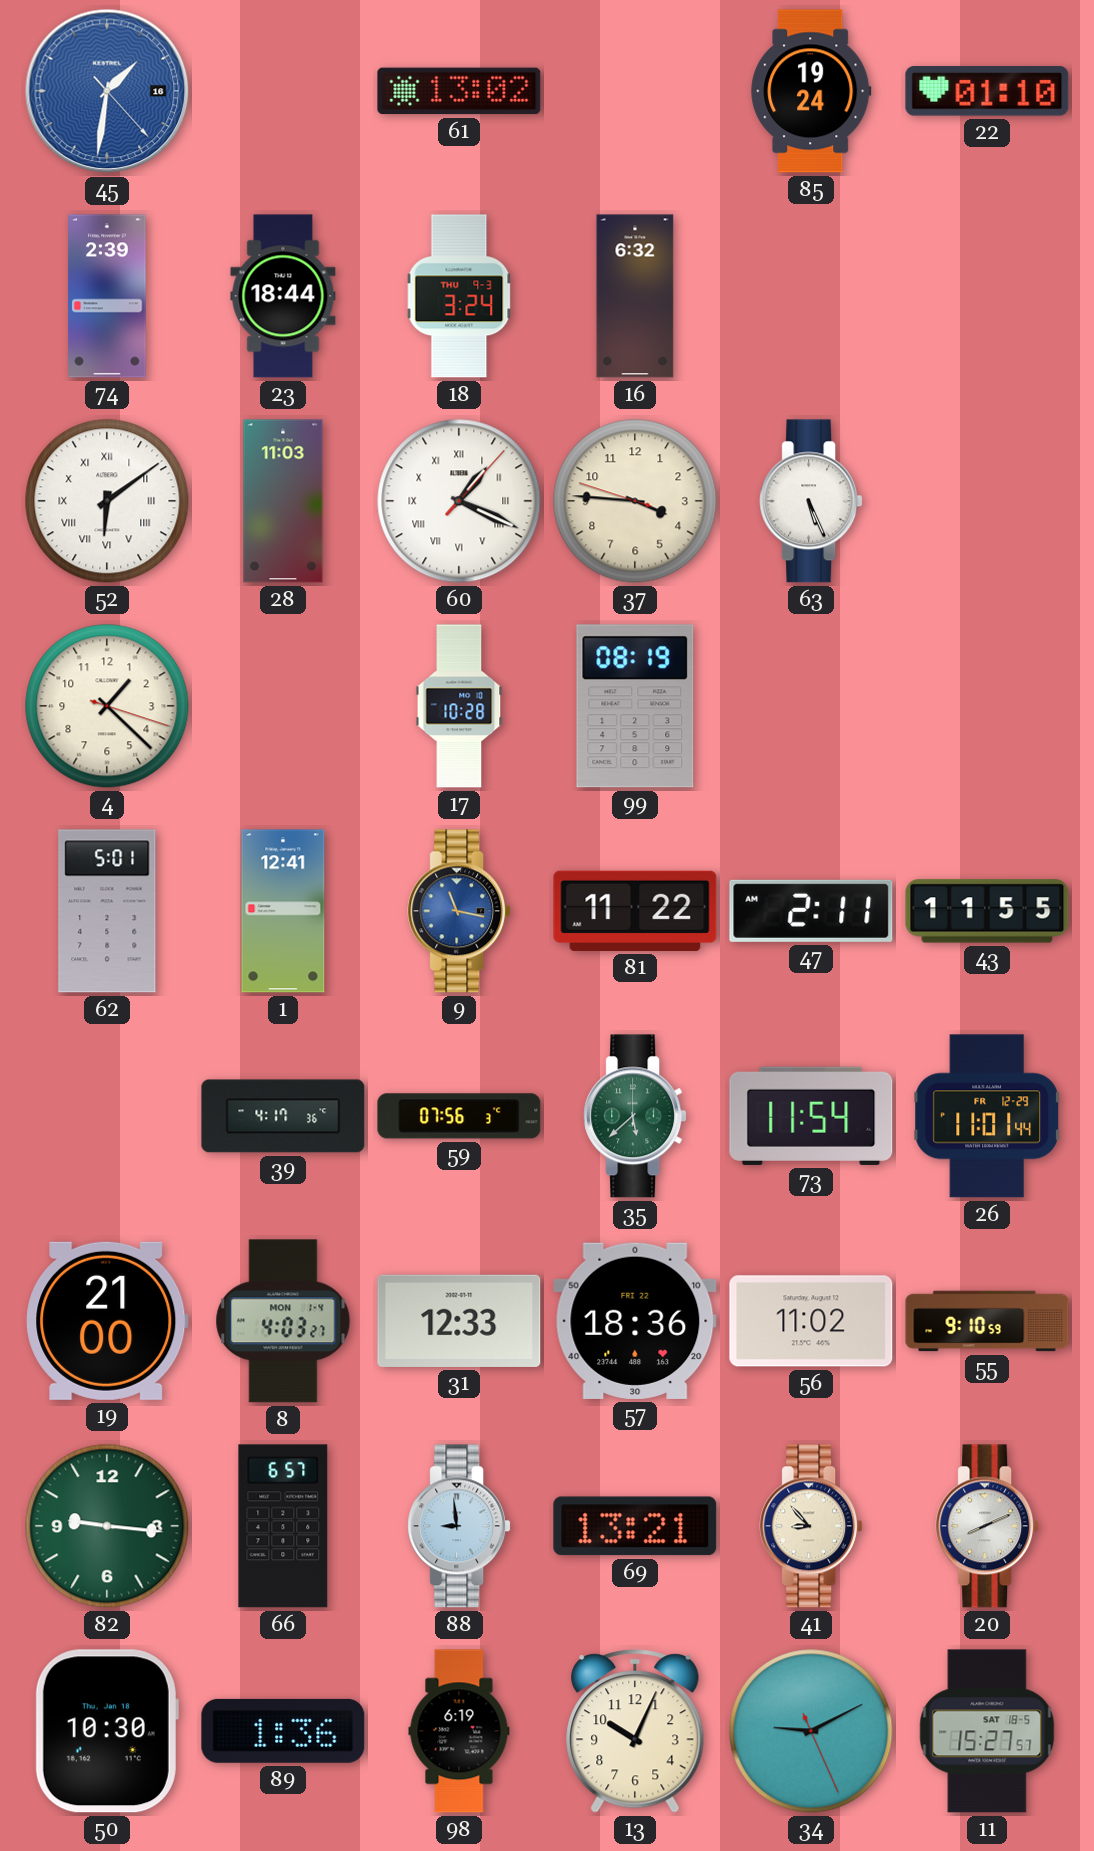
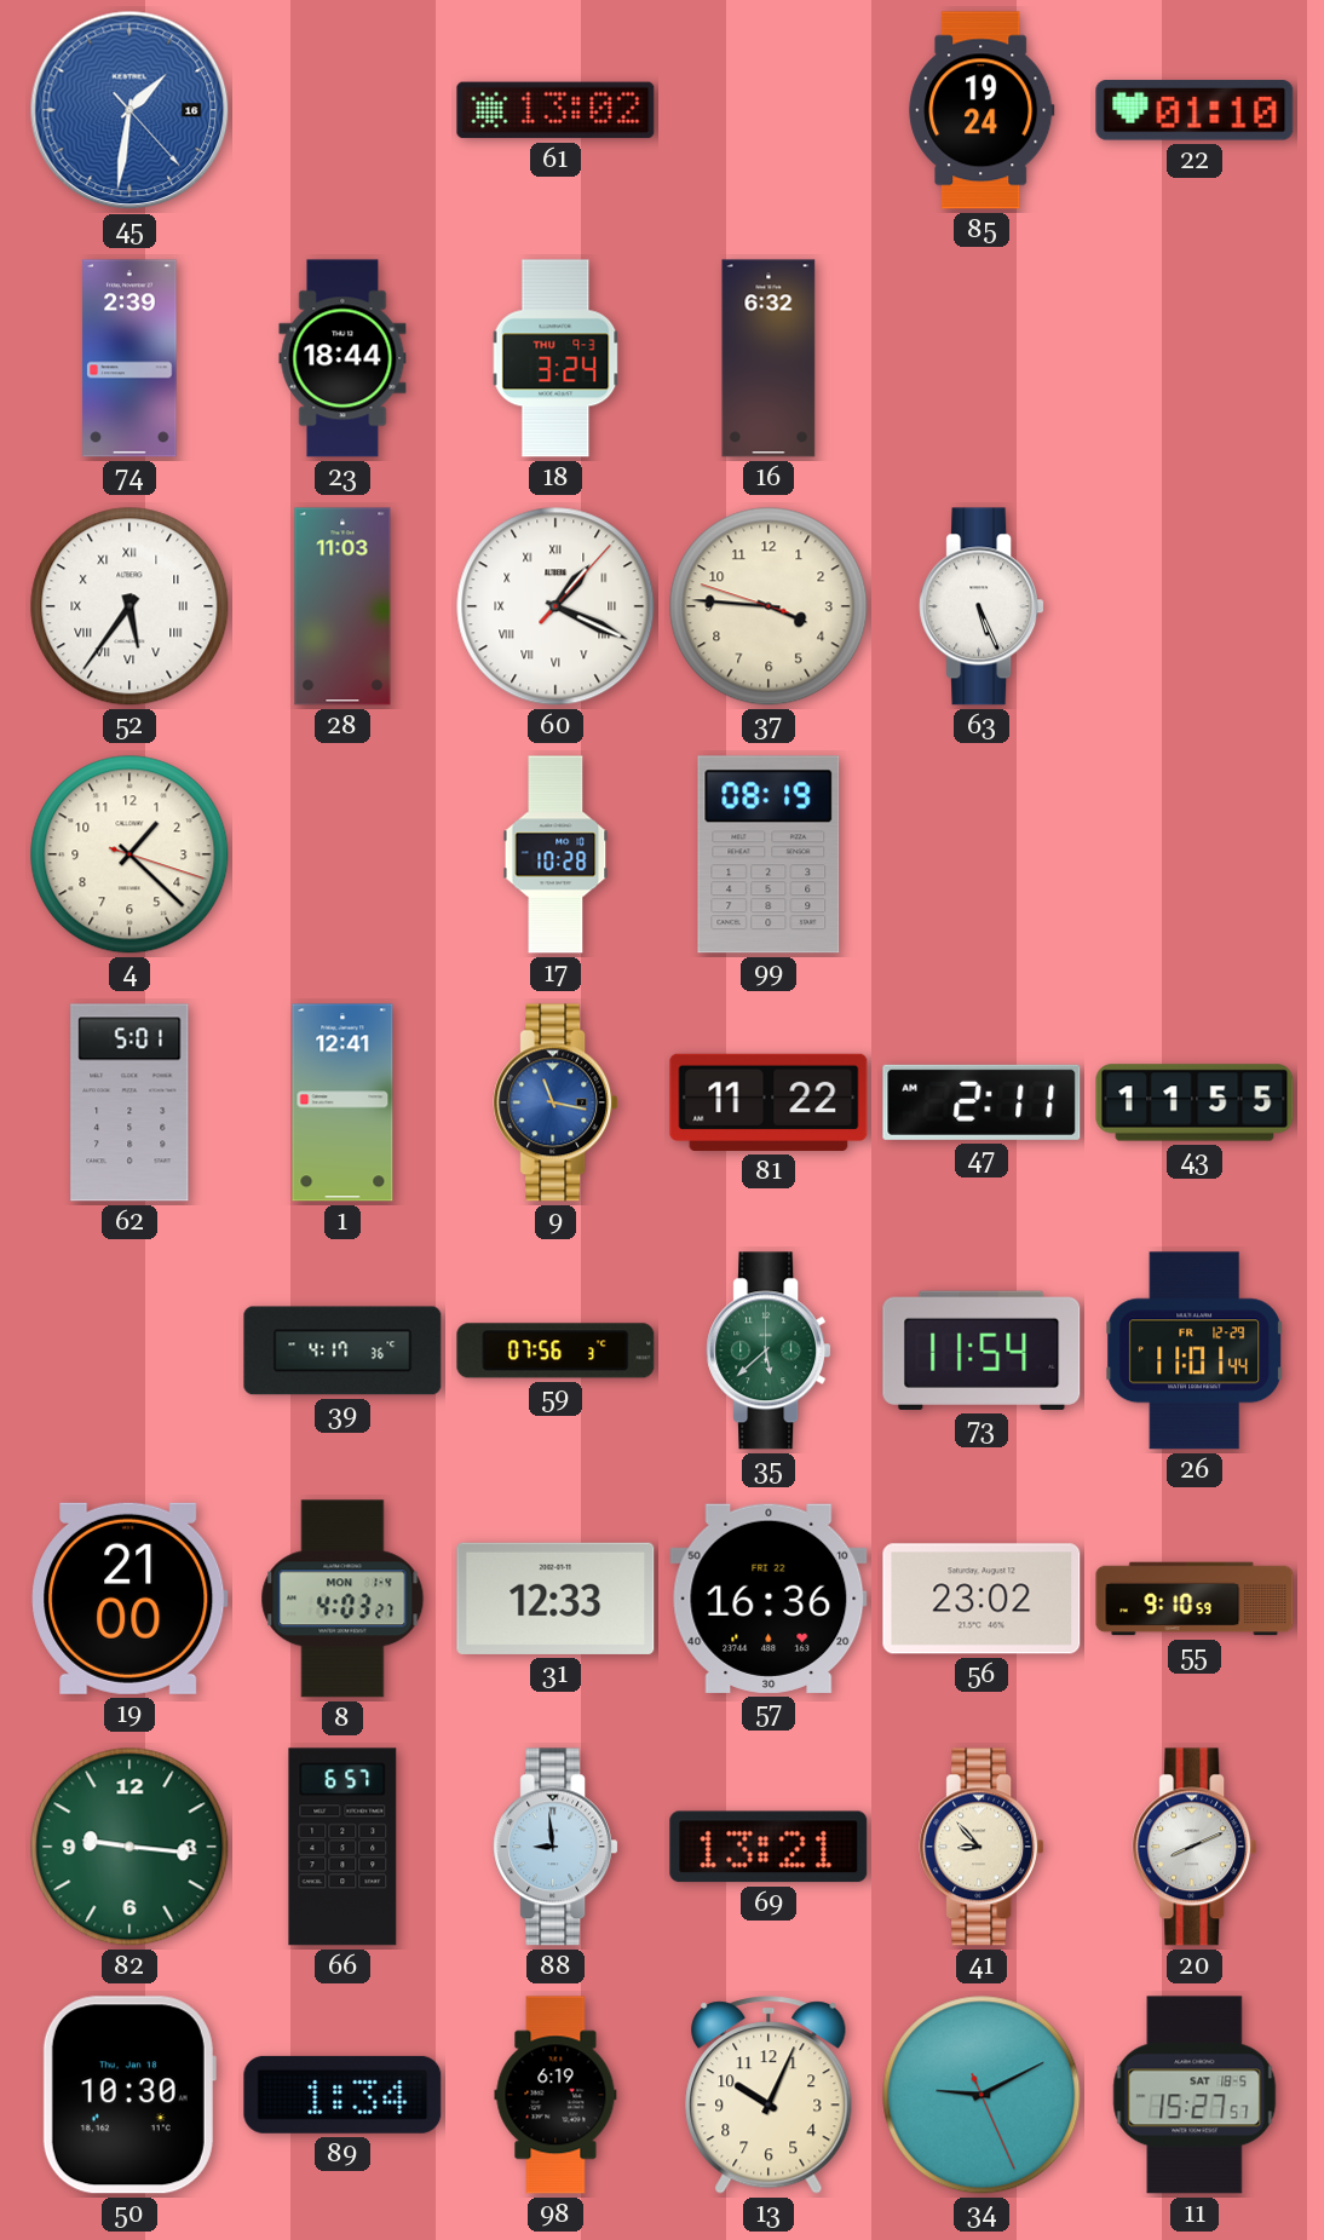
52: 6:09 -> 5:36 (129, 606)
57: 18:36 -> 16:36 (769, 1599)
56: 11:02 -> 23:02 (982, 1599)
89: 1:36 -> 1:34 (342, 2095)
